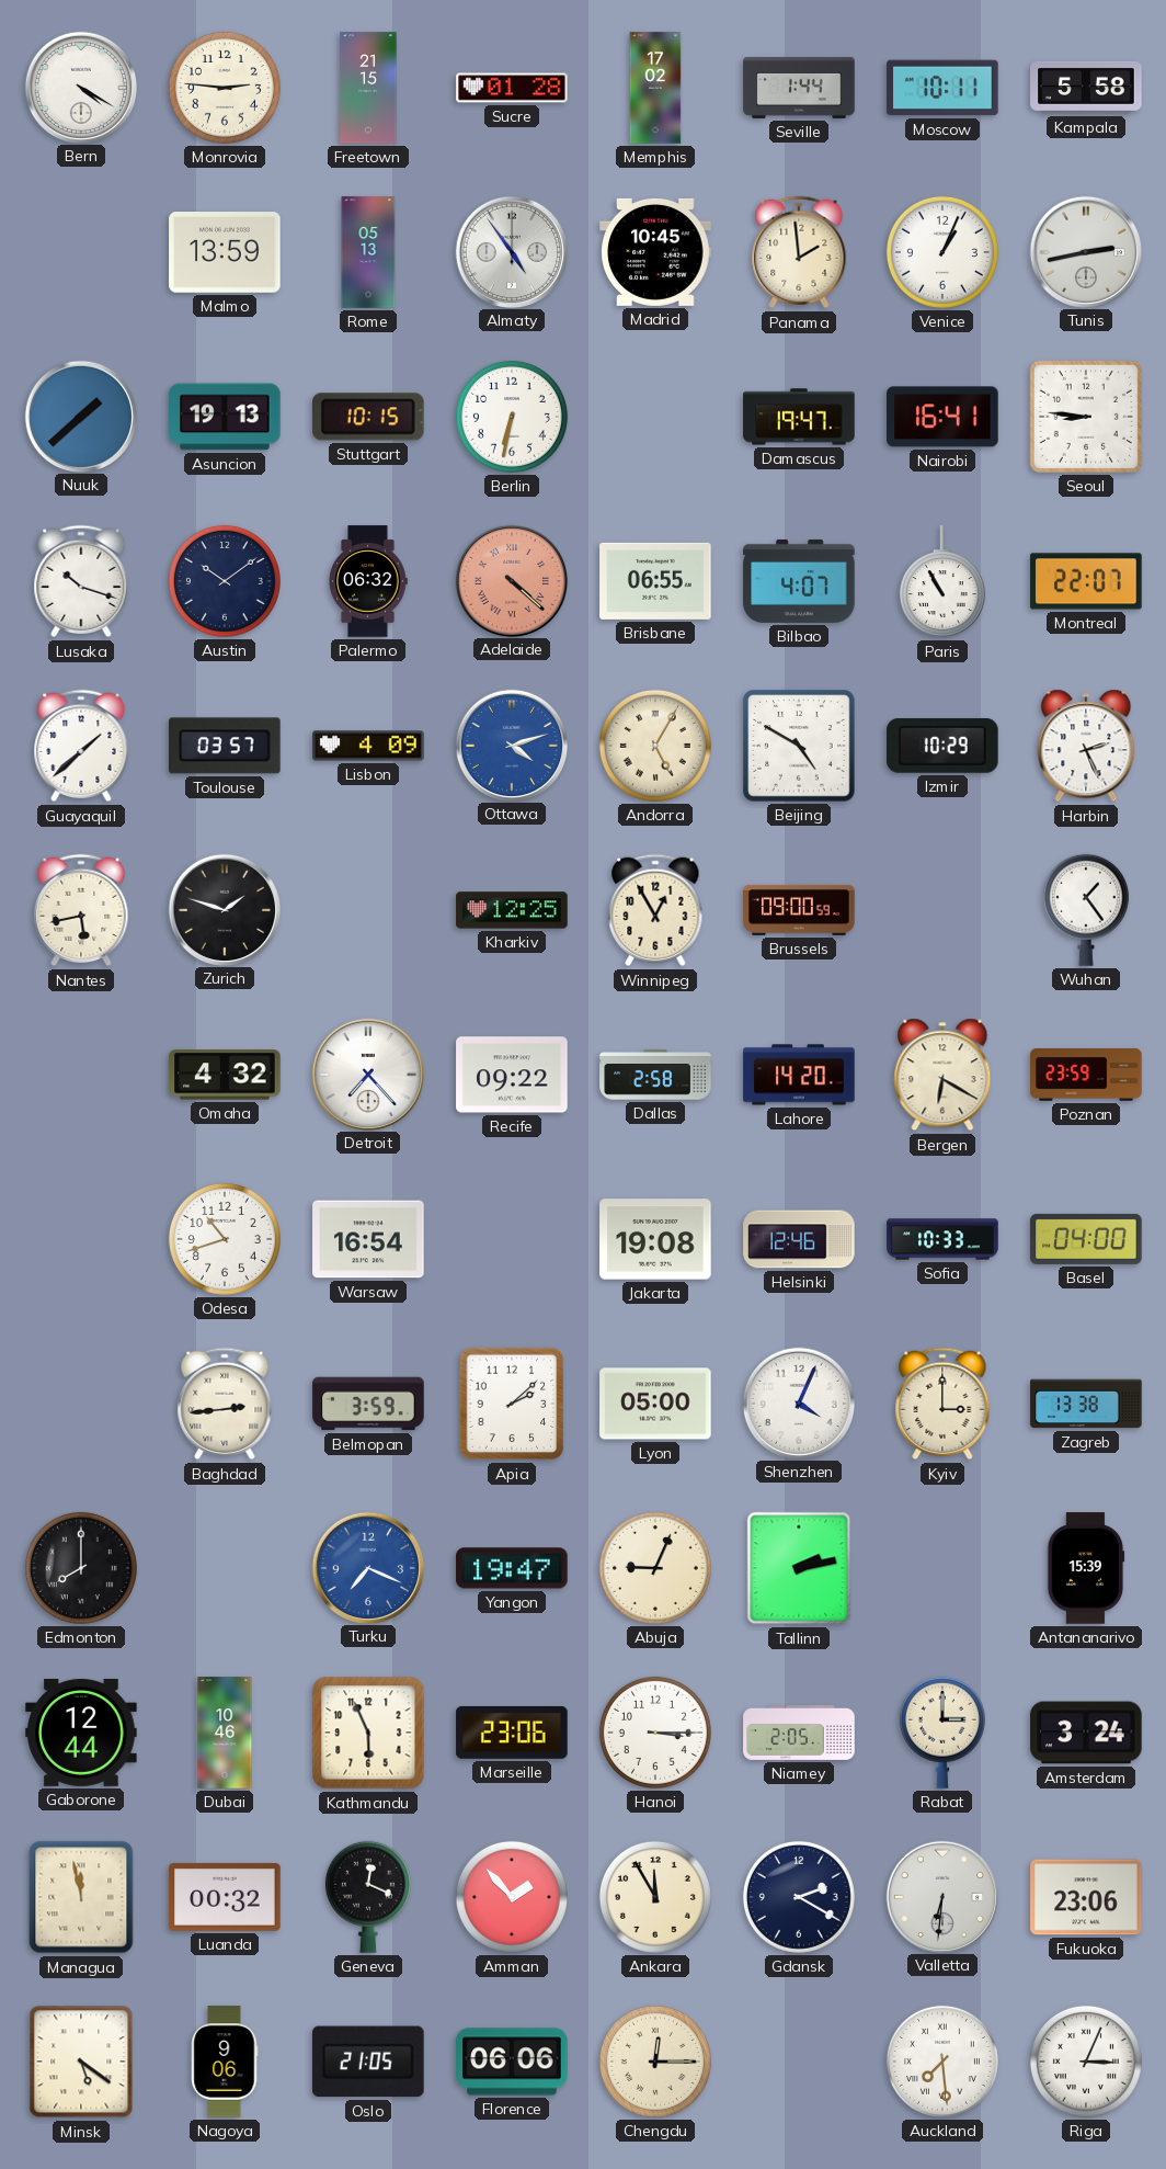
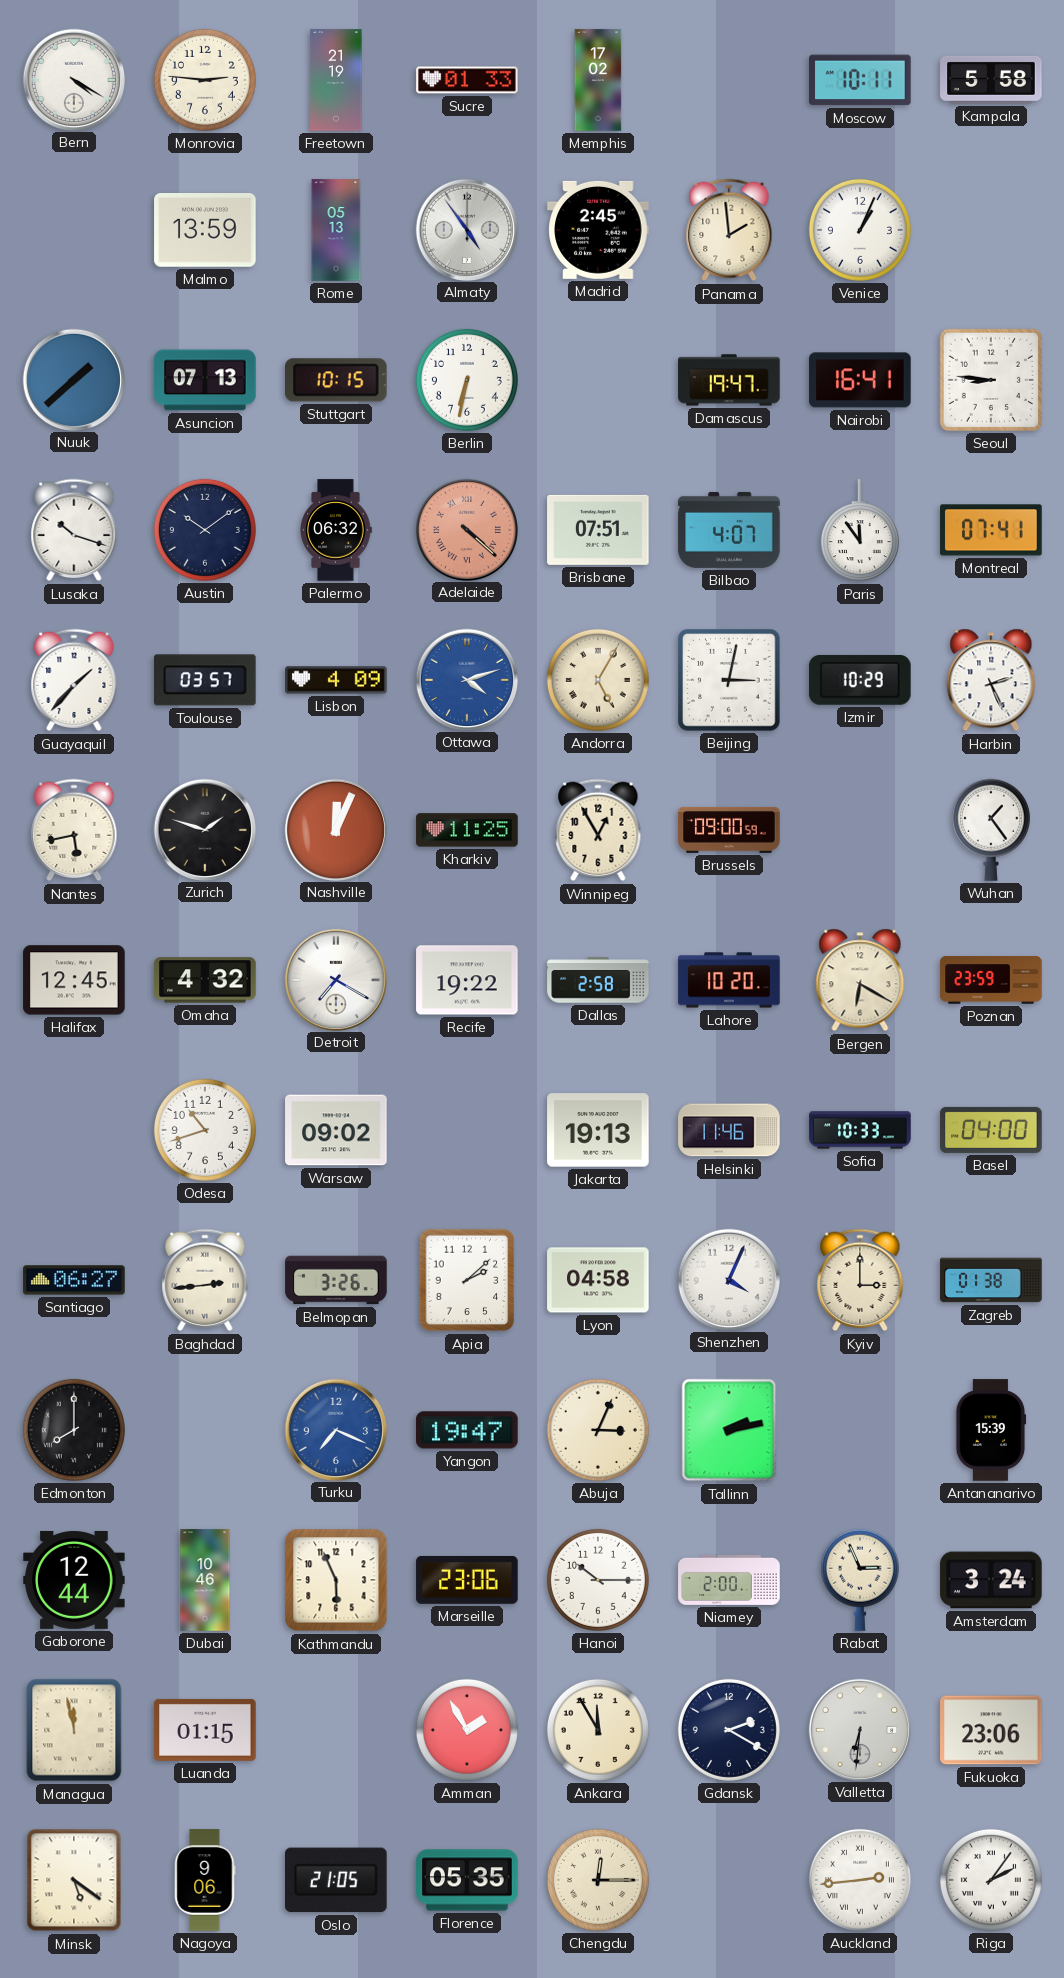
Freetown: 21:15 -> 21:19 (336, 80)
Sucre: 01:28 -> 01:33 (467, 80)
Seville: 1:44 -> none (799, 88)
Madrid: 10:45 -> 2:45 (598, 230)
Tunis: 2:43 -> none (1085, 251)
Asuncion: 19:13 -> 07:13 (205, 380)
Brisbane: 06:55 -> 07:51 (598, 530)
Paris: 10:55 -> 11:54 (860, 531)
Montreal: 22:07 -> 07:41 (991, 530)
Guayaquil: 1:38 -> 1:37 (74, 680)
Beijing: 4:50 -> 3:02 (729, 680)
Nashville: none -> 12:04 (335, 829)
Kharkiv: 12:25 -> 11:25 (467, 830)
Halifax: none -> 12:45 (74, 980)
Detroit: 7:23 -> 7:20 (335, 979)
Recife: 09:22 -> 19:22 (467, 980)
Lahore: 14:20 -> 10:20 (729, 980)
Warsaw: 16:54 -> 09:02 (336, 1130)
Jakarta: 19:08 -> 19:13 (598, 1130)
Helsinki: 12:46 -> 11:46 (729, 1130)
Santiago: none -> 06:27 (74, 1280)
Belmopan: 3:59 -> 3:26 (336, 1280)
Lyon: 05:00 -> 04:58 (598, 1280)
Zagreb: 13:38 -> 01:38 (991, 1280)
Abuja: 9:04 -> 3:04 (598, 1430)
Hanoi: 3:15 -> 10:15 (598, 1580)
Niamey: 2:05 -> 2:00 (729, 1580)
Rabat: 3:00 -> 2:56 (860, 1580)
Luanda: 00:32 -> 01:15 (205, 1730)
Geneva: 12:19 -> none (368, 1897)
Amman: 1:53 -> 1:55 (467, 1730)
Florence: 06:06 -> 05:35 (467, 1880)
Auckland: 7:29 -> 2:44 (860, 1880)
Riga: 3:04 -> 2:06 (991, 1880)
